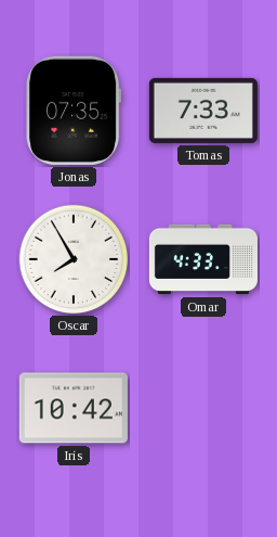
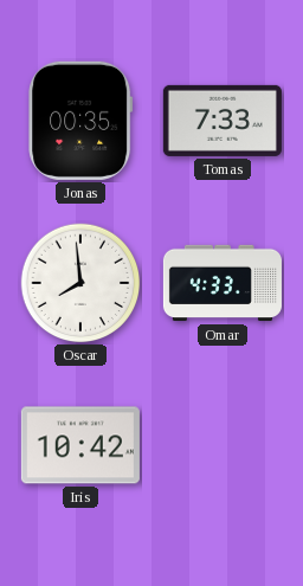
Jonas: 07:35 -> 00:35 (80, 121)
Oscar: 7:55 -> 7:59 (80, 283)
